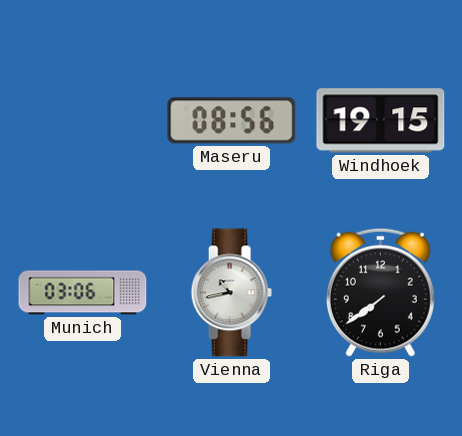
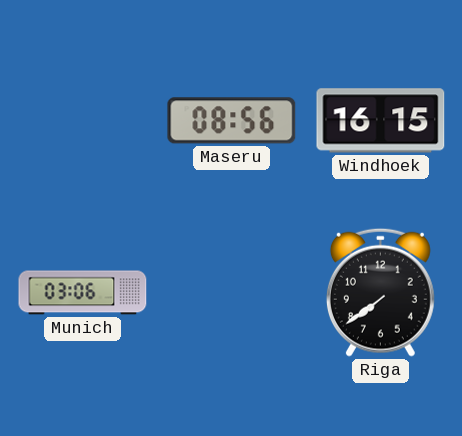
Windhoek: 19:15 -> 16:15 (381, 121)
Vienna: 10:43 -> none (231, 293)
